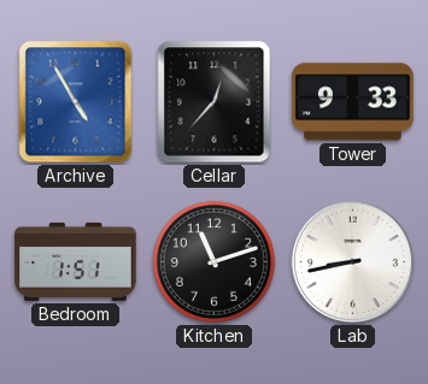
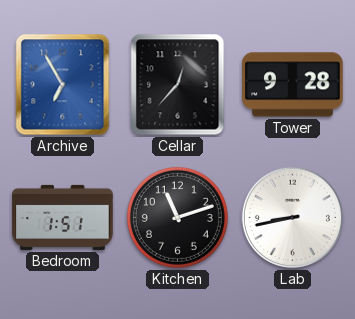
Archive: 4:55 -> 6:55 (63, 85)
Tower: 9:33 -> 9:28 (293, 85)
